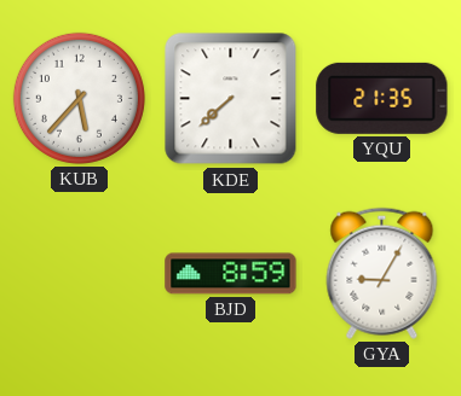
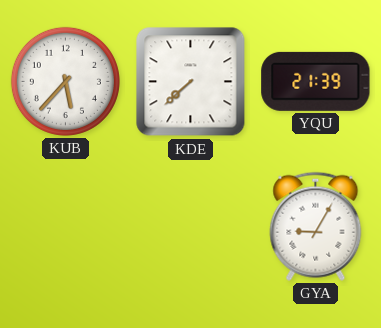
YQU: 21:35 -> 21:39 (316, 81)
BJD: 8:59 -> none (231, 274)
